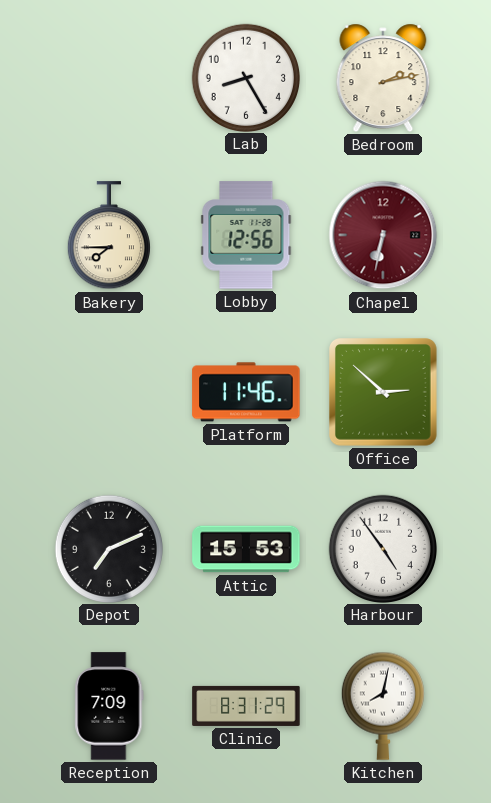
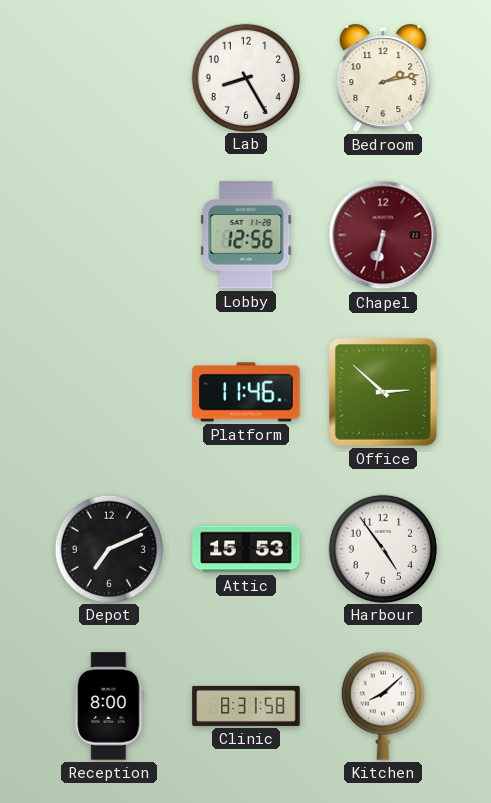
Bakery: 7:45 -> none (109, 236)
Reception: 7:09 -> 8:00 (109, 706)
Clinic: 8:31:29 -> 8:31:58 (246, 706)
Kitchen: 8:02 -> 8:08 (383, 706)
